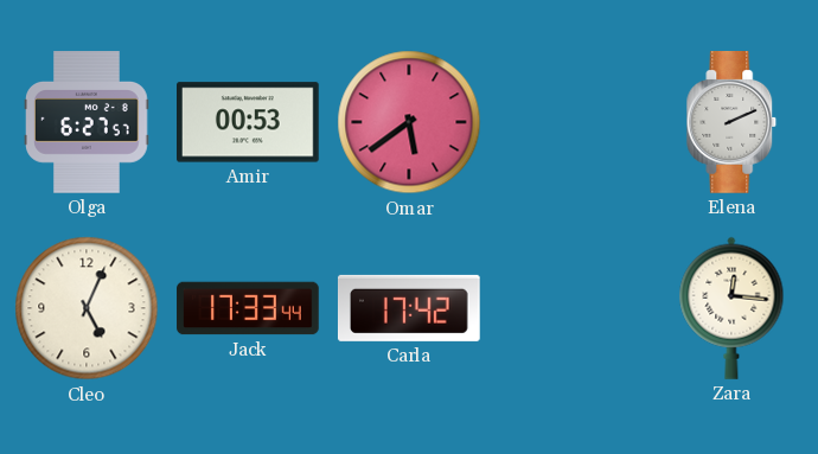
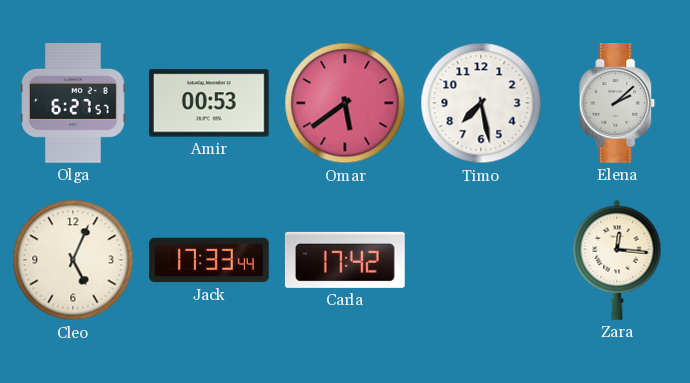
Timo: none -> 7:28 (481, 103)
Elena: 2:11 -> 2:08 (617, 104)
